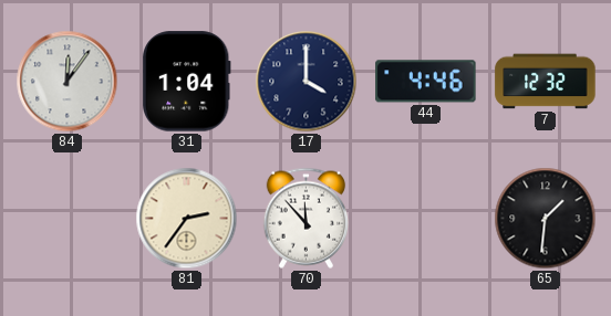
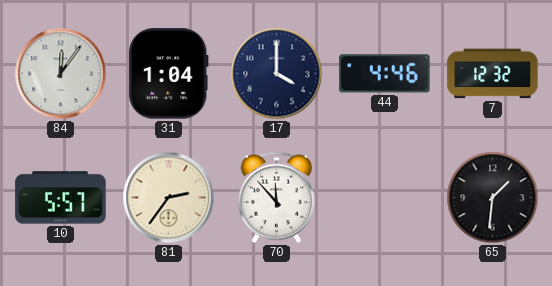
10: none -> 5:57 (61, 198)
